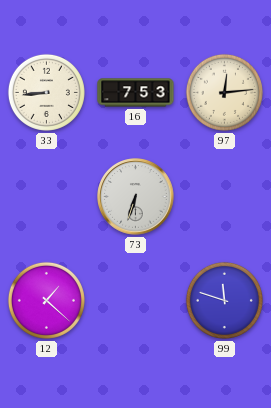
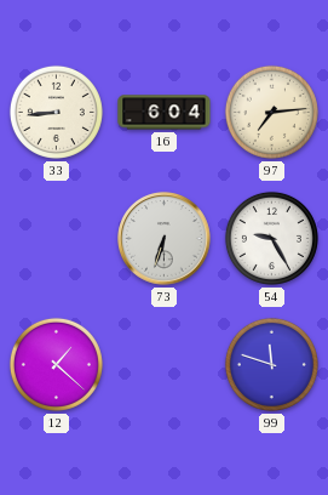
16: 7:53 -> 6:04 (165, 113)
97: 12:14 -> 7:14 (271, 112)
54: none -> 9:25 (271, 238)
